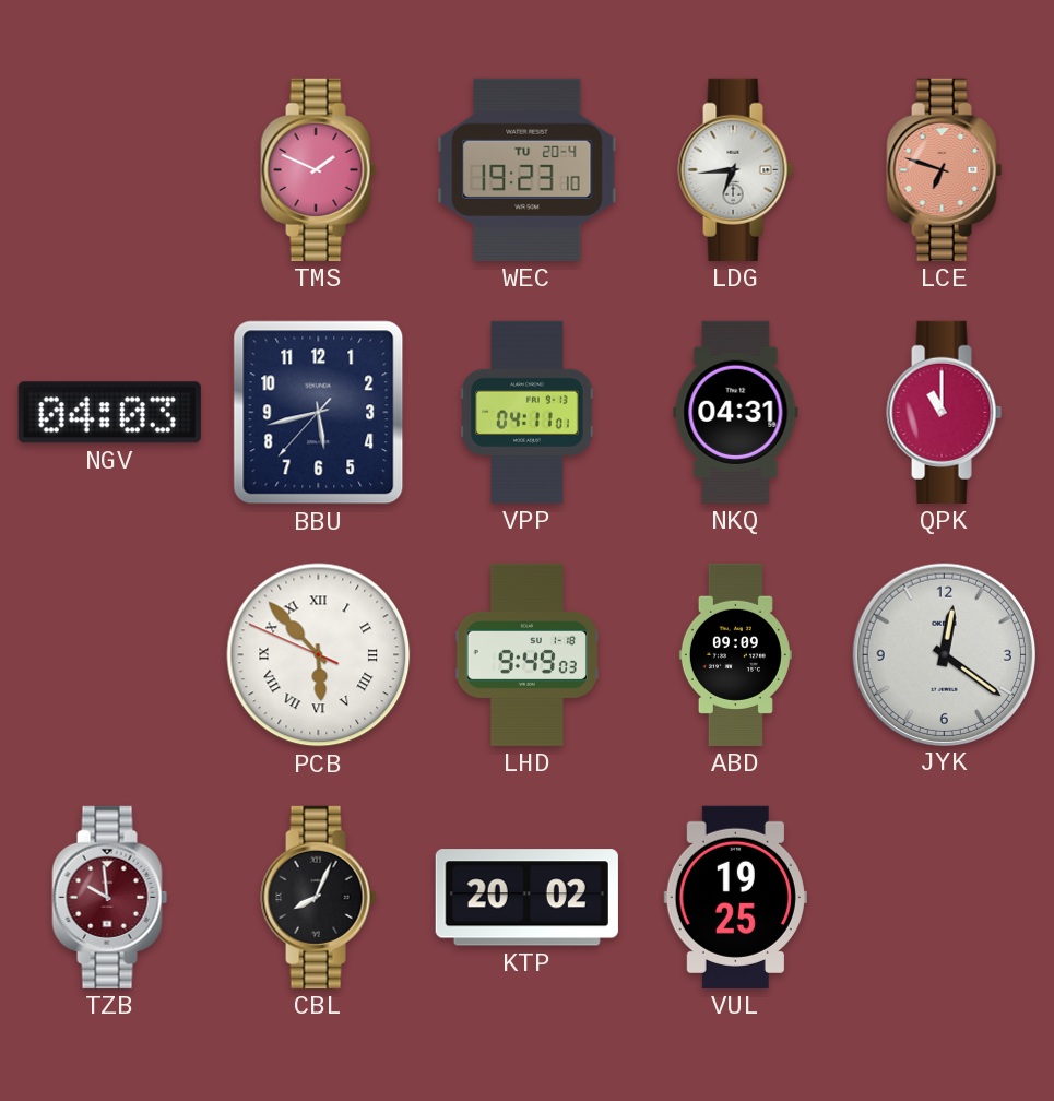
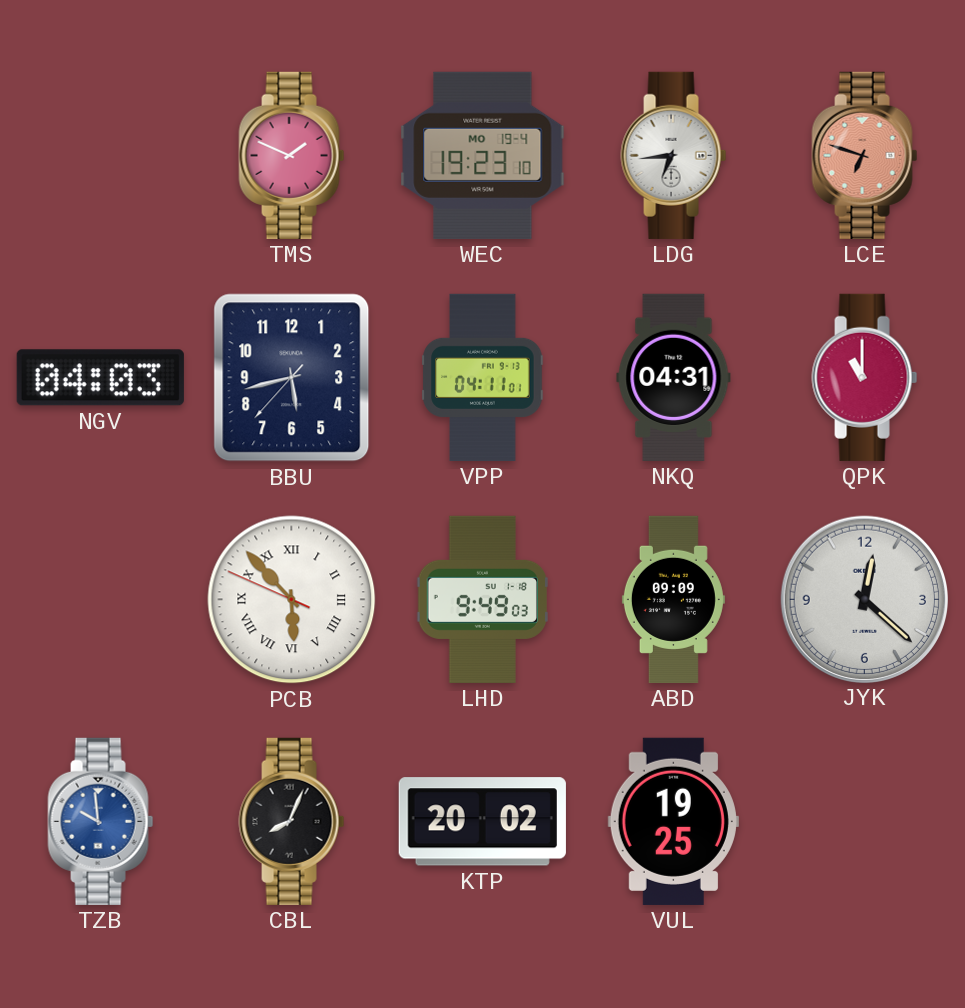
WEC date: TU 20-4 -> MO 19-4 (483, 155)
JYK: 12:21 -> 12:22 (864, 599)
TZB dial: burgundy -> blue (101, 821)
